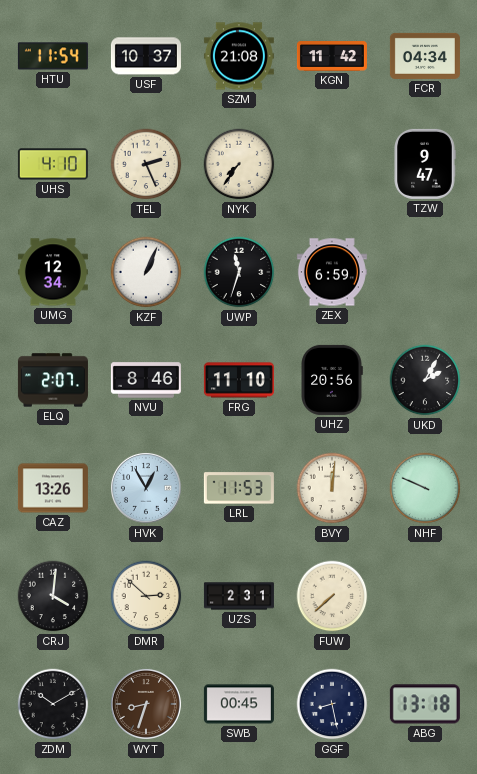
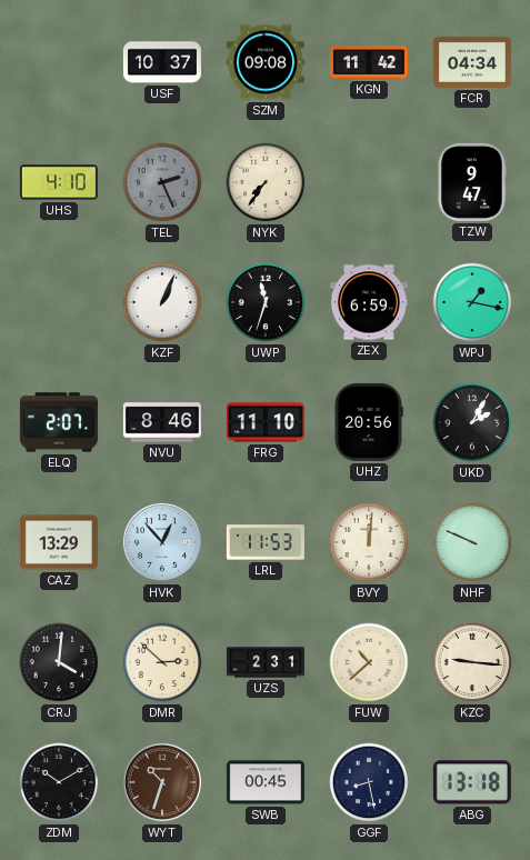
HTU: 11:54 -> none (53, 56)
SZM: 21:08 -> 09:08 (266, 62)
TEL dial: cream -> grey (162, 182)
UMG: 12:34 -> none (53, 272)
WPJ: none -> 1:17 (472, 302)
CAZ: 13:26 -> 13:29 (59, 542)
HVK: 12:55 -> 12:53 (162, 542)
FUW: 7:38 -> 10:38 (369, 662)
KZC: none -> 9:16 (472, 662)
WYT: 8:33 -> 10:33 (162, 782)
